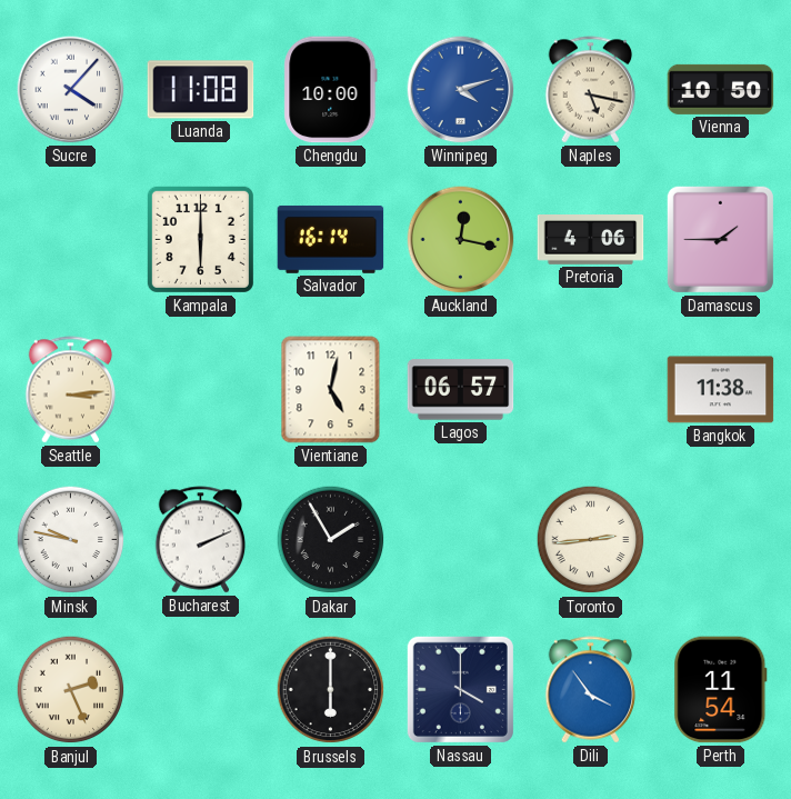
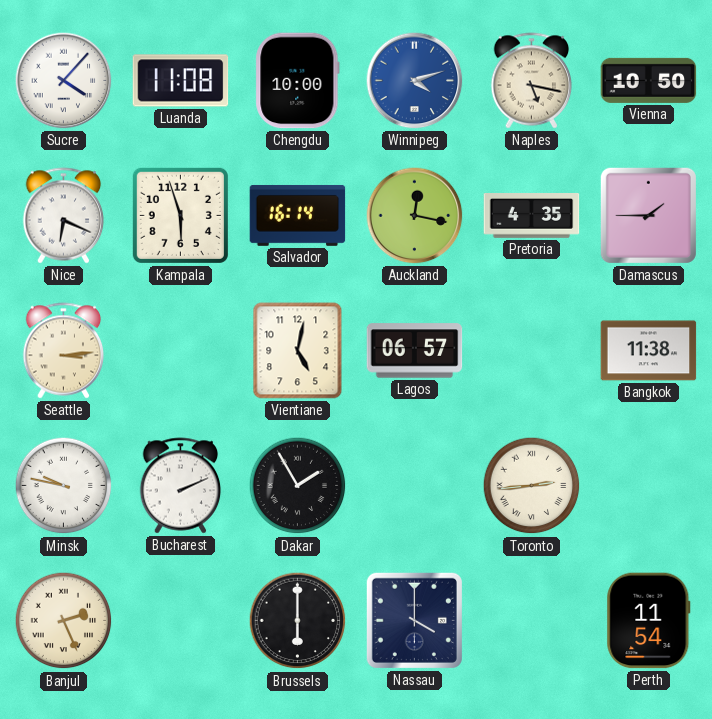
Nice: none -> 6:19 (64, 216)
Kampala: 6:00 -> 5:57 (180, 215)
Pretoria: 4:06 -> 4:35 (532, 216)
Dili: 3:54 -> none (591, 690)
